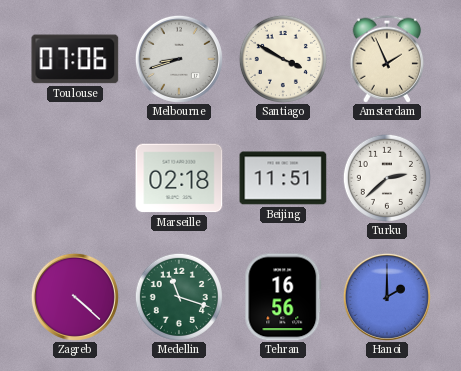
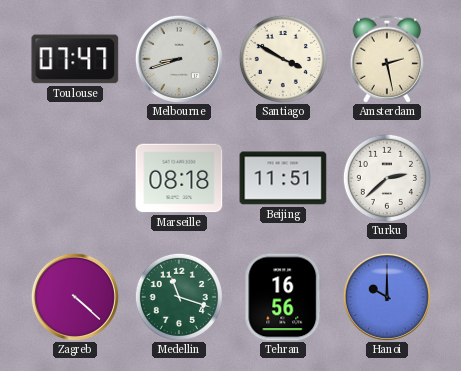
Toulouse: 07:06 -> 07:47 (75, 59)
Amsterdam: 1:56 -> 2:28 (387, 59)
Marseille: 02:18 -> 08:18 (179, 178)
Hanoi: 2:00 -> 10:00 (387, 297)
